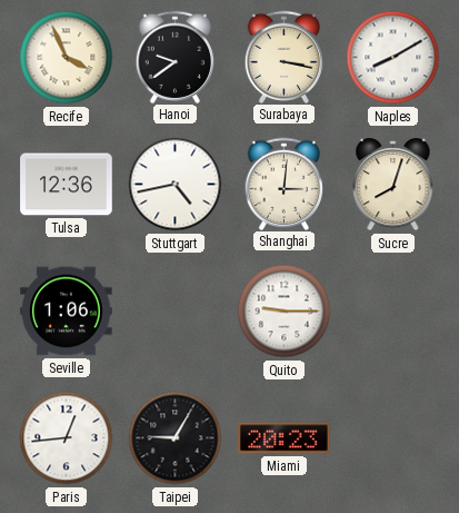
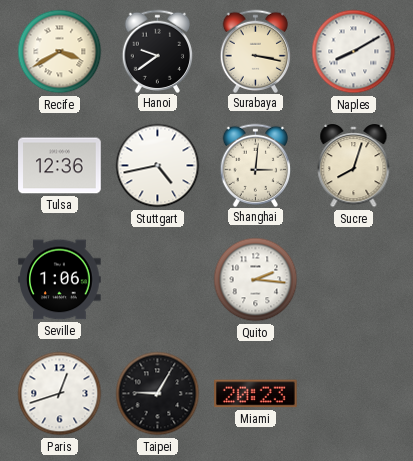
Recife: 3:56 -> 3:40 (60, 52)
Quito: 9:15 -> 2:16 (256, 280)
Paris: 12:44 -> 12:42 (60, 394)
